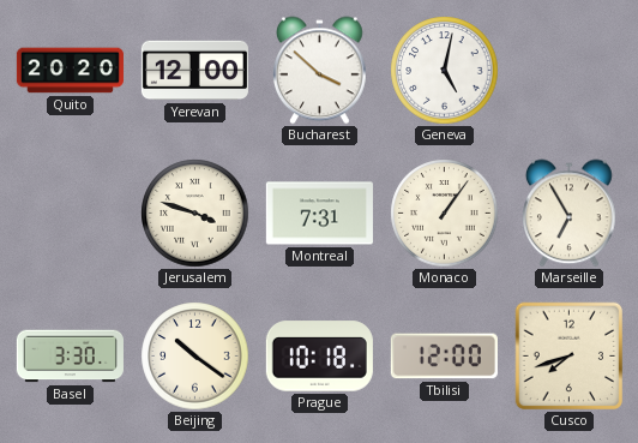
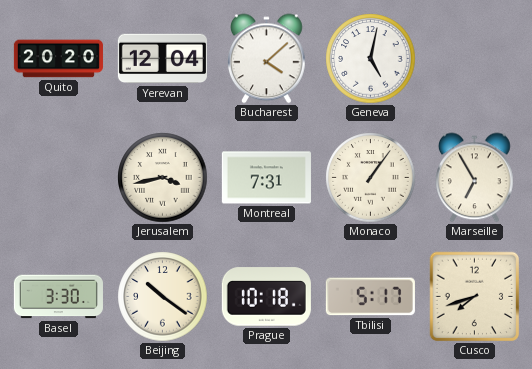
Yerevan: 12:00 -> 12:04 (162, 59)
Bucharest: 3:52 -> 4:08 (267, 59)
Jerusalem: 3:48 -> 3:43 (163, 178)
Tbilisi: 12:00 -> 5:17 (370, 297)
